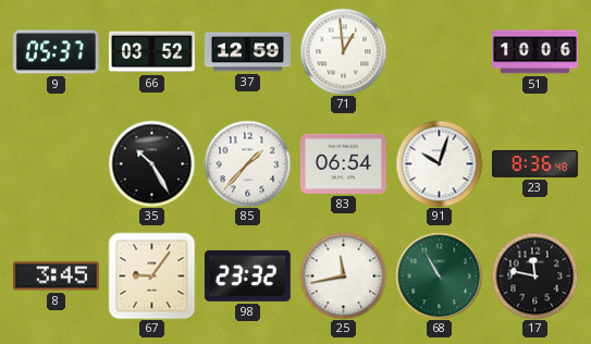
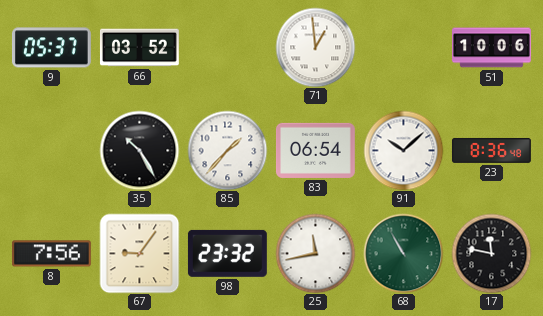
37: 12:59 -> none (248, 52)
91: 10:03 -> 10:08 (403, 150)
8: 3:45 -> 7:56 (51, 254)
